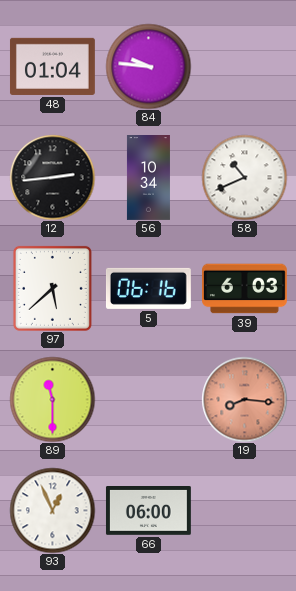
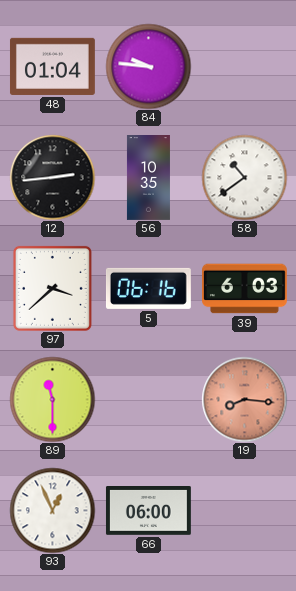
56: 10:34 -> 10:35 (148, 178)
58: 10:41 -> 10:39 (244, 177)
97: 5:38 -> 3:38 (52, 288)
